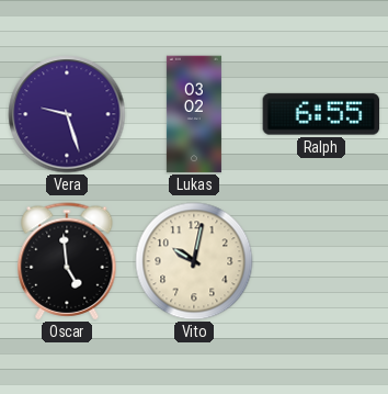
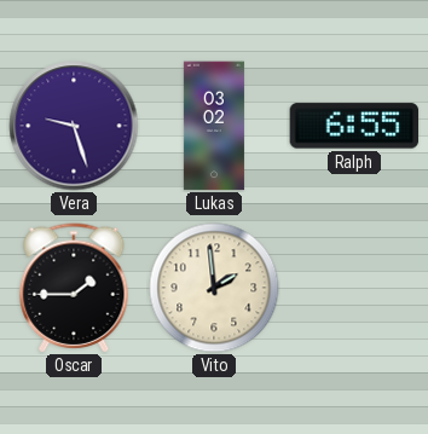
Oscar: 4:59 -> 1:45 (74, 288)
Vito: 10:02 -> 1:59 (214, 288)
